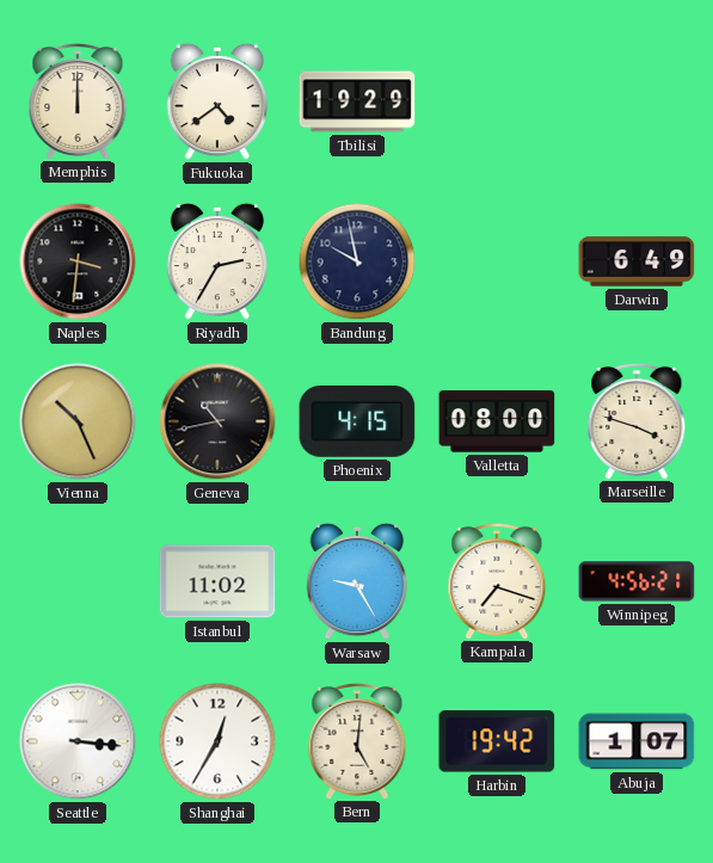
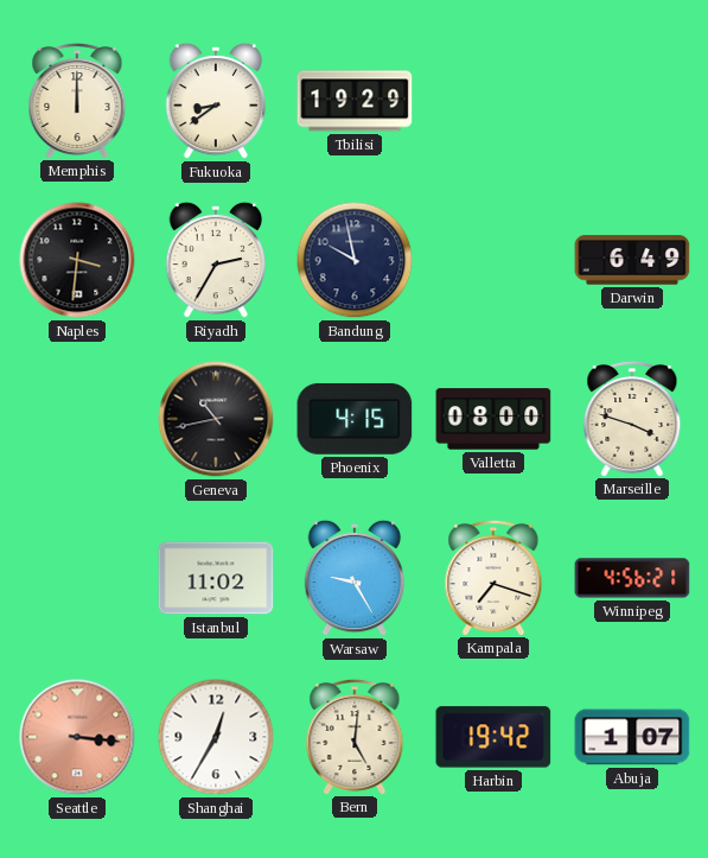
Fukuoka: 4:39 -> 8:39 (216, 101)
Vienna: 10:26 -> none (78, 421)
Seattle dial: white -> salmon (77, 737)
